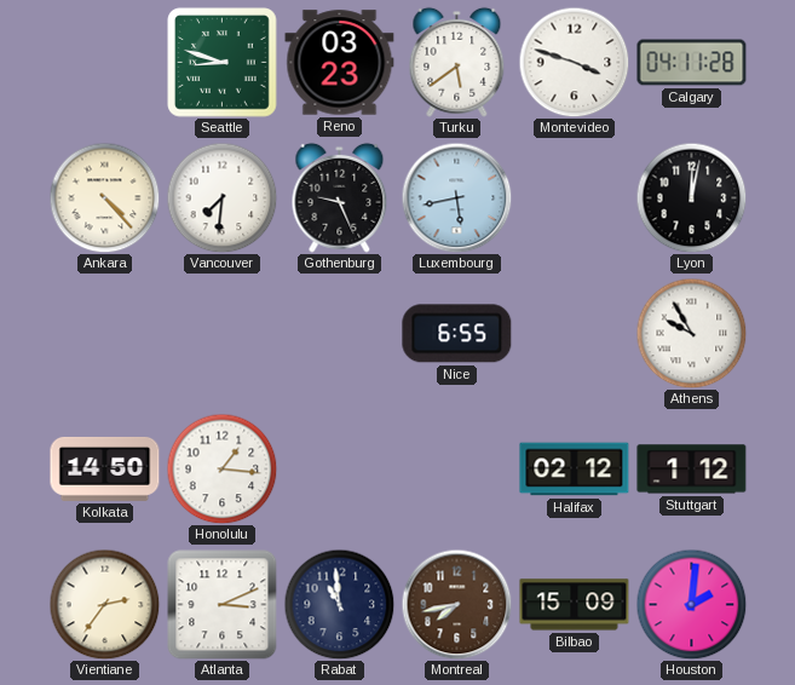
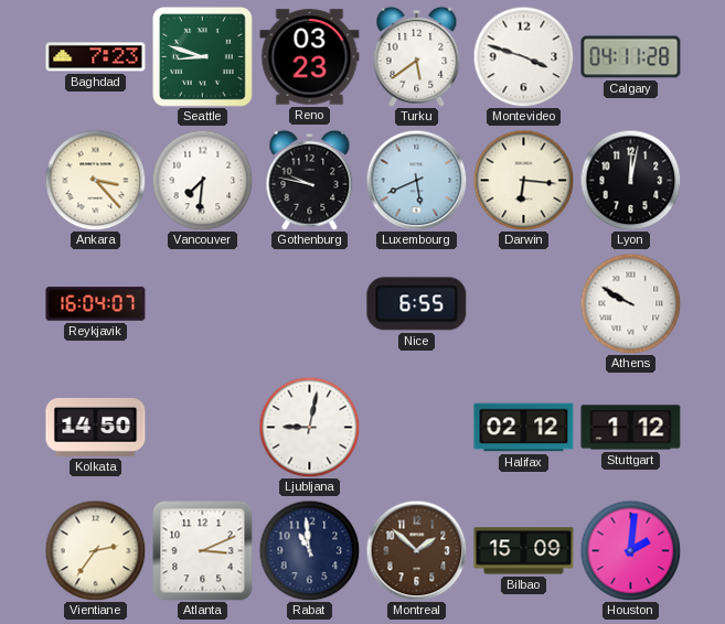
Baghdad: none -> 7:23 (96, 57)
Ankara: 4:23 -> 3:23 (95, 180)
Gothenburg: 9:26 -> 9:47 (310, 180)
Luxembourg: 5:43 -> 5:41 (416, 180)
Darwin: none -> 6:16 (523, 180)
Reykjavik: none -> 16:04 (96, 304)
Athens: 9:55 -> 9:50 (630, 303)
Honolulu: 1:16 -> none (221, 468)
Ljubljana: none -> 9:02 (309, 427)
Montreal: 7:43 -> 1:52 (416, 550)
